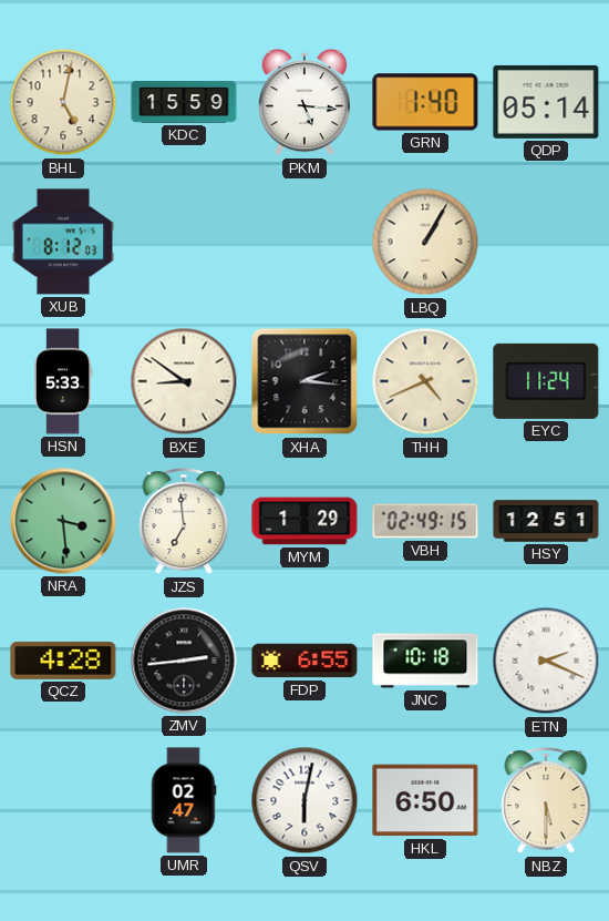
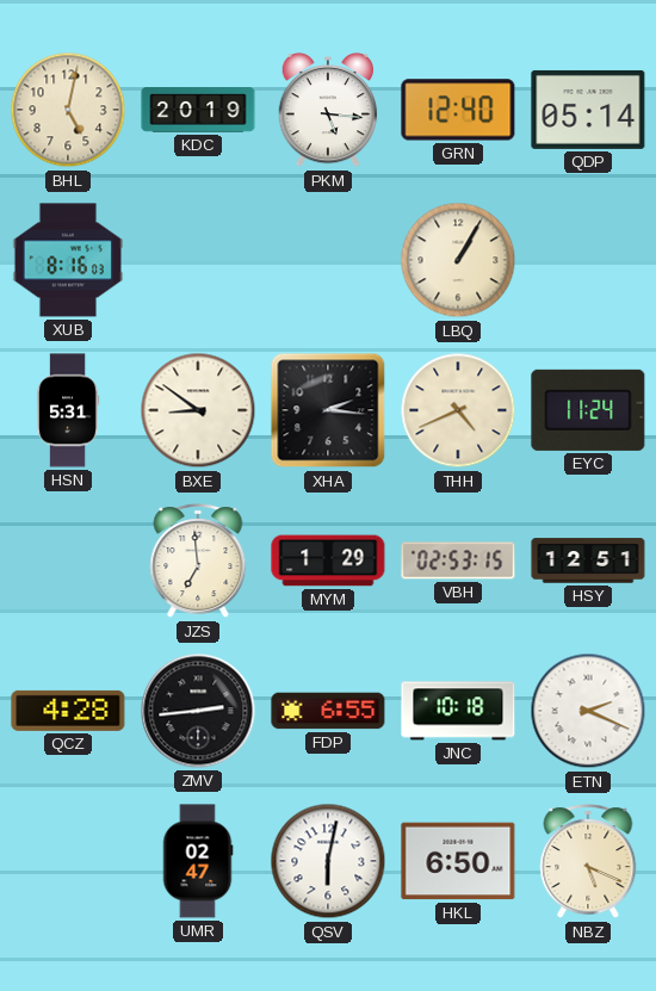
KDC: 15:59 -> 20:19 (198, 110)
GRN: 1:40 -> 12:40 (458, 110)
XUB: 8:12 -> 8:16 (68, 260)
HSN: 5:33 -> 5:31 (68, 410)
NRA: 3:29 -> none (63, 521)
VBH: 02:49 -> 02:53 (458, 560)
NBZ: 5:30 -> 5:19 (588, 862)
